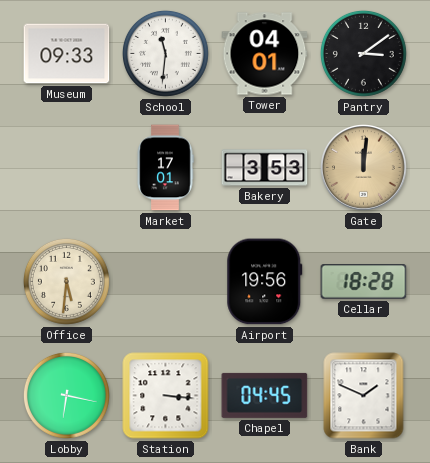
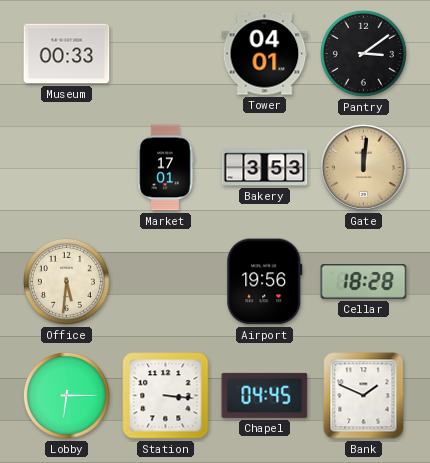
Museum: 09:33 -> 00:33 (67, 54)
School: 11:31 -> none (165, 53)
Lobby: 6:17 -> 6:15 (66, 395)
